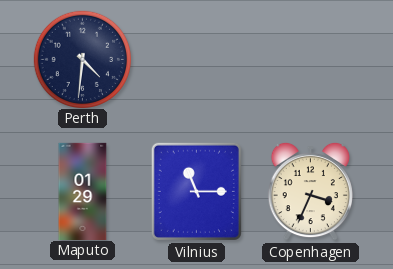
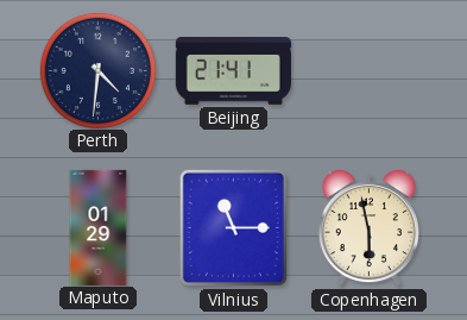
Beijing: none -> 21:41 (233, 71)
Copenhagen: 3:34 -> 5:58 (368, 227)
